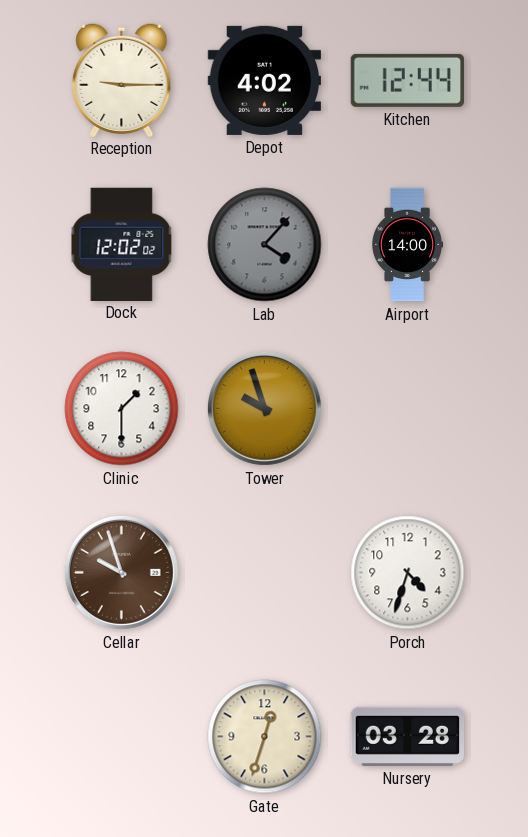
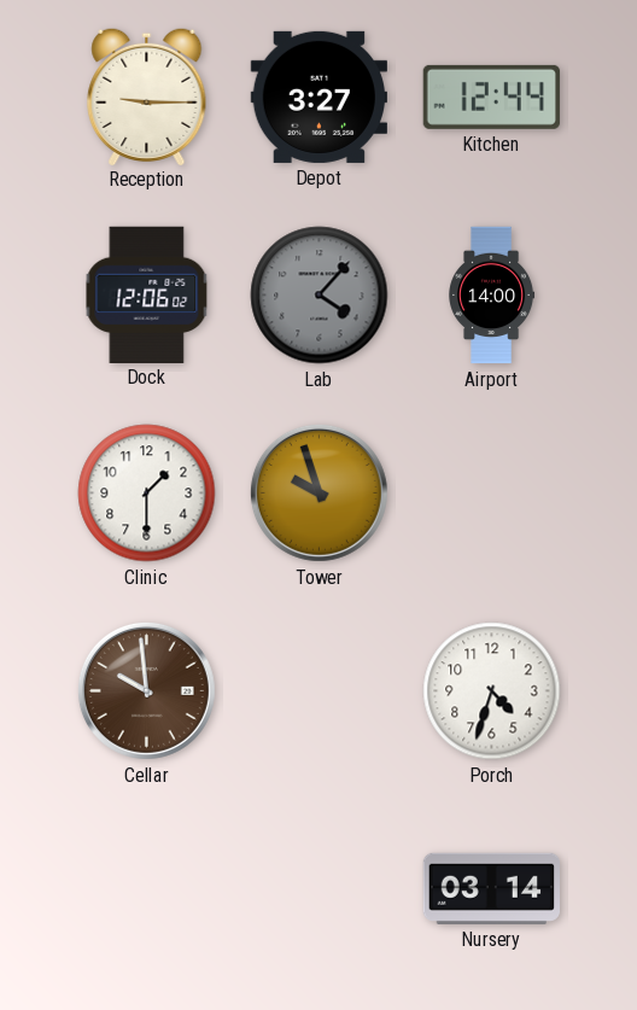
Depot: 4:02 -> 3:27 (318, 97)
Dock: 12:02 -> 12:06 (147, 294)
Cellar: 9:57 -> 9:59 (146, 690)
Gate: 12:33 -> none (265, 737)
Nursery: 03:28 -> 03:14 (491, 888)
